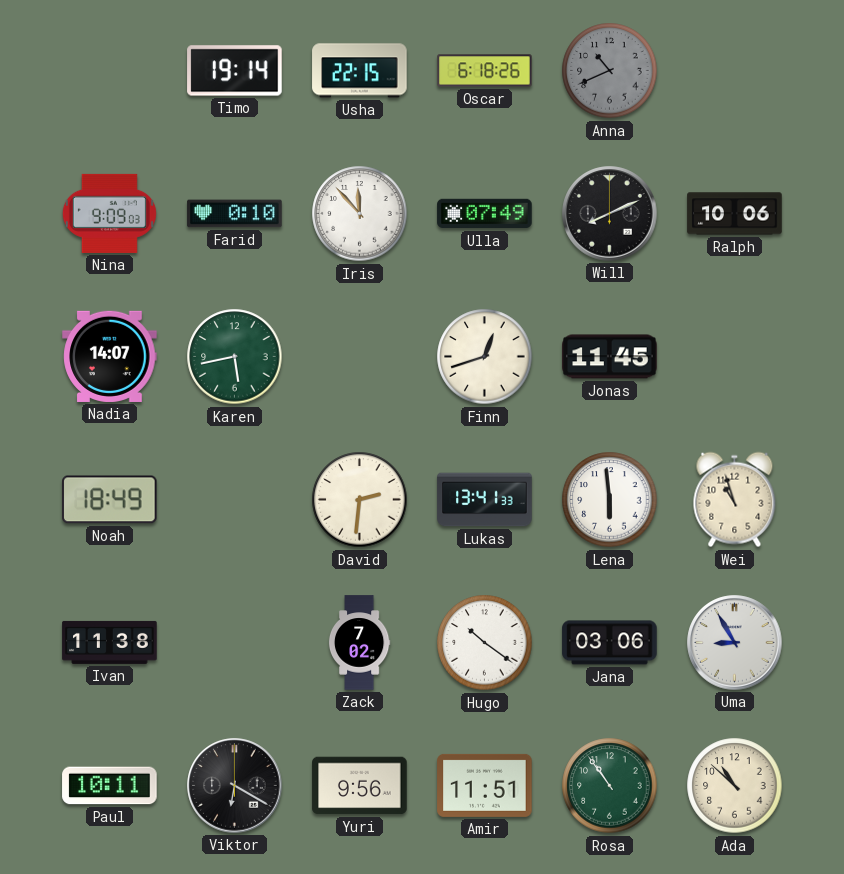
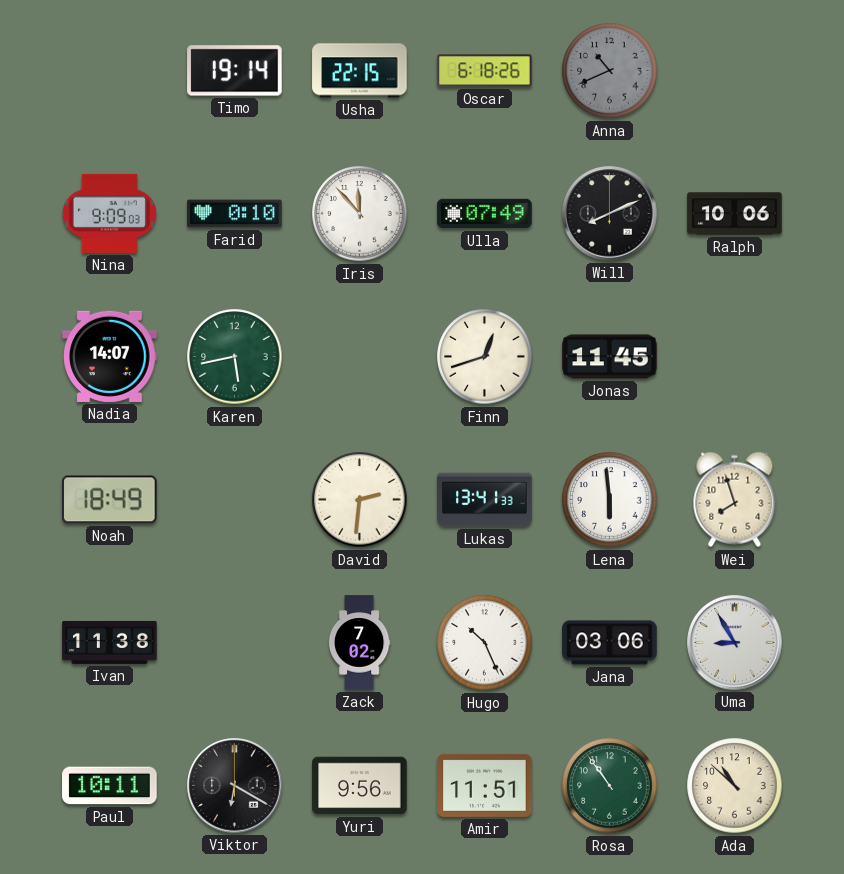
Wei: 10:57 -> 7:57 (735, 500)
Hugo: 10:21 -> 10:26 (485, 643)
